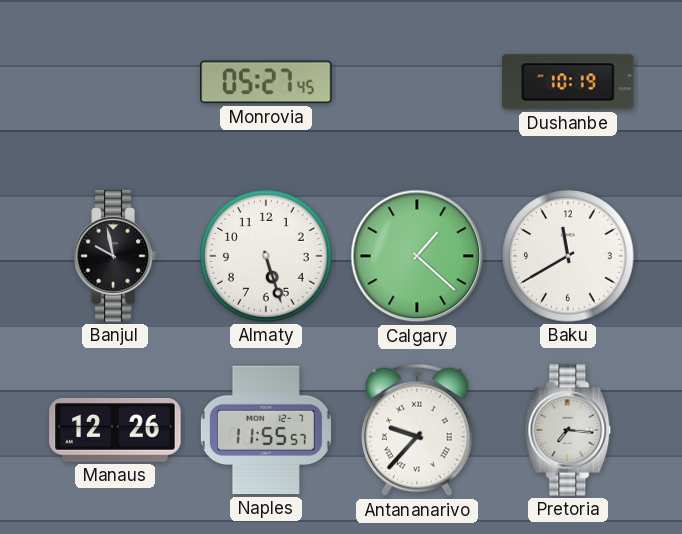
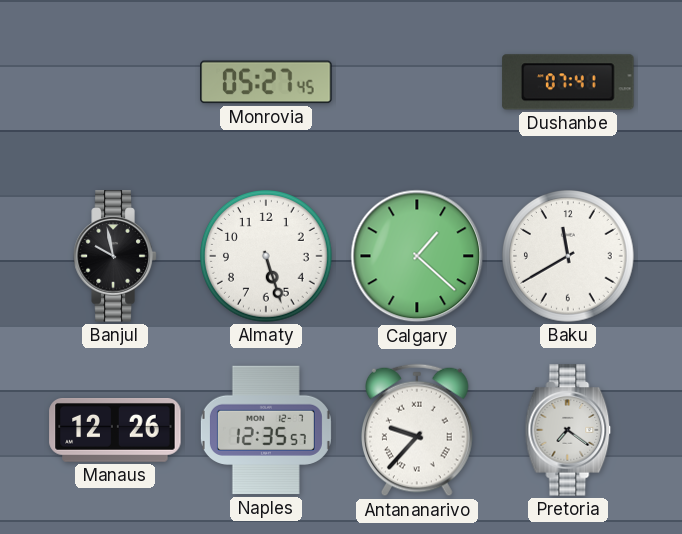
Dushanbe: 10:19 -> 07:41 (568, 82)
Naples: 11:55 -> 12:35 (266, 430)
Pretoria: 7:16 -> 7:21 (568, 430)
